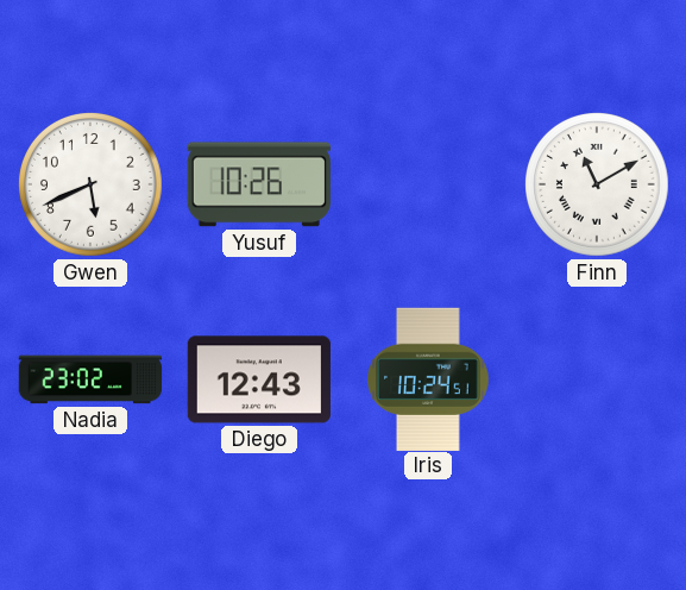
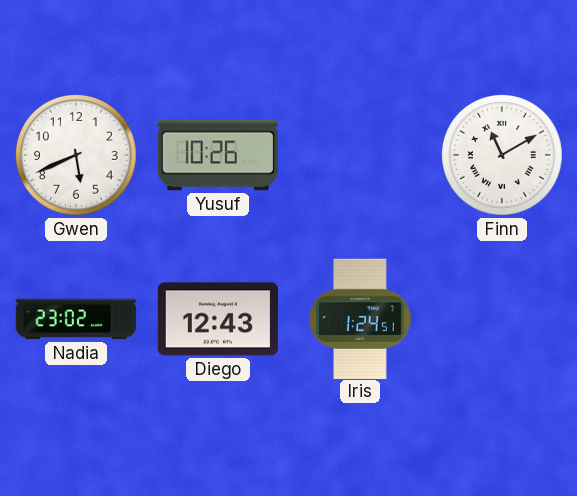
Iris: 10:24 -> 1:24 (361, 318)
